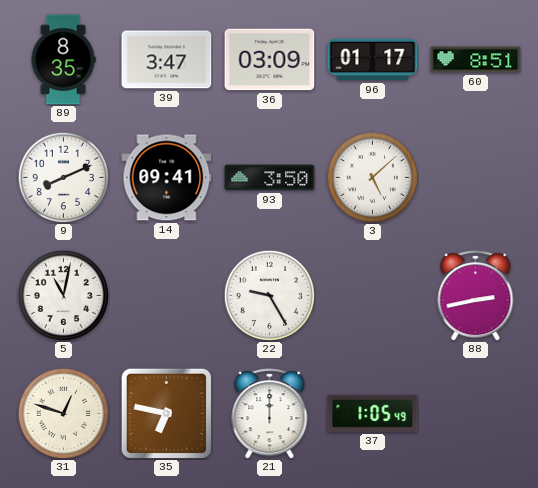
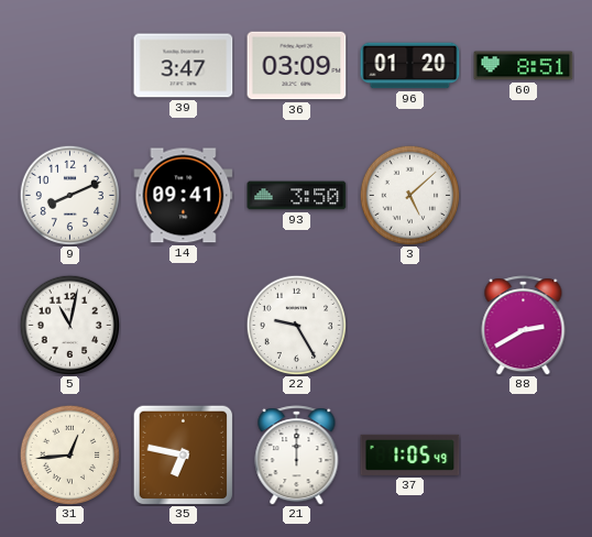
89: 8:35 -> none (63, 60)
96: 01:17 -> 01:20 (410, 66)
88: 2:43 -> 2:40 (524, 326)
31: 12:48 -> 12:44 (69, 454)
